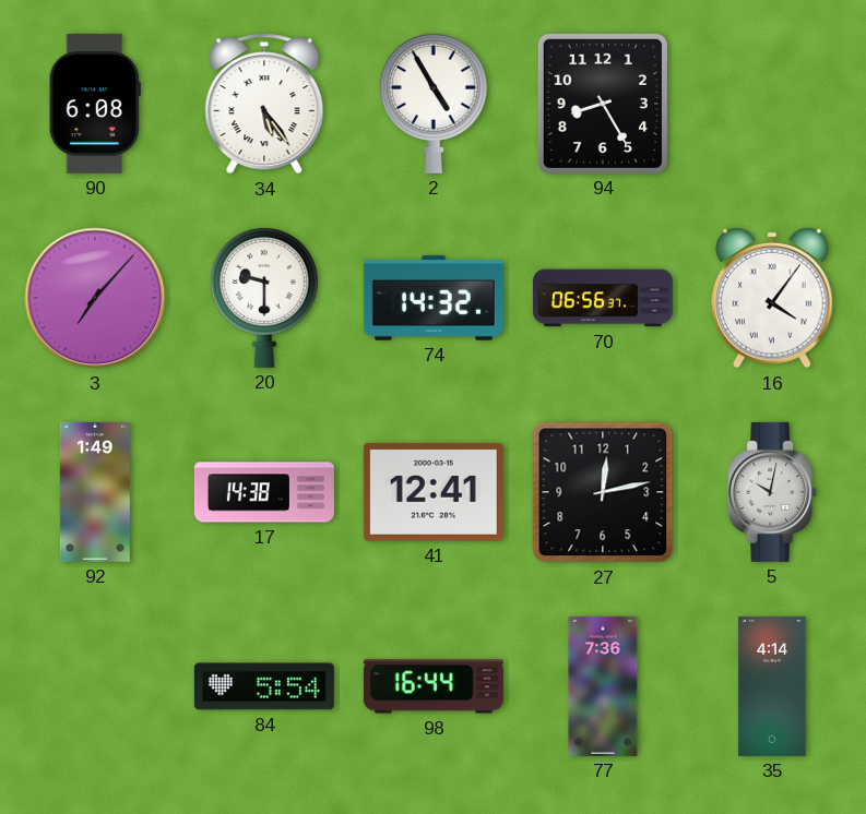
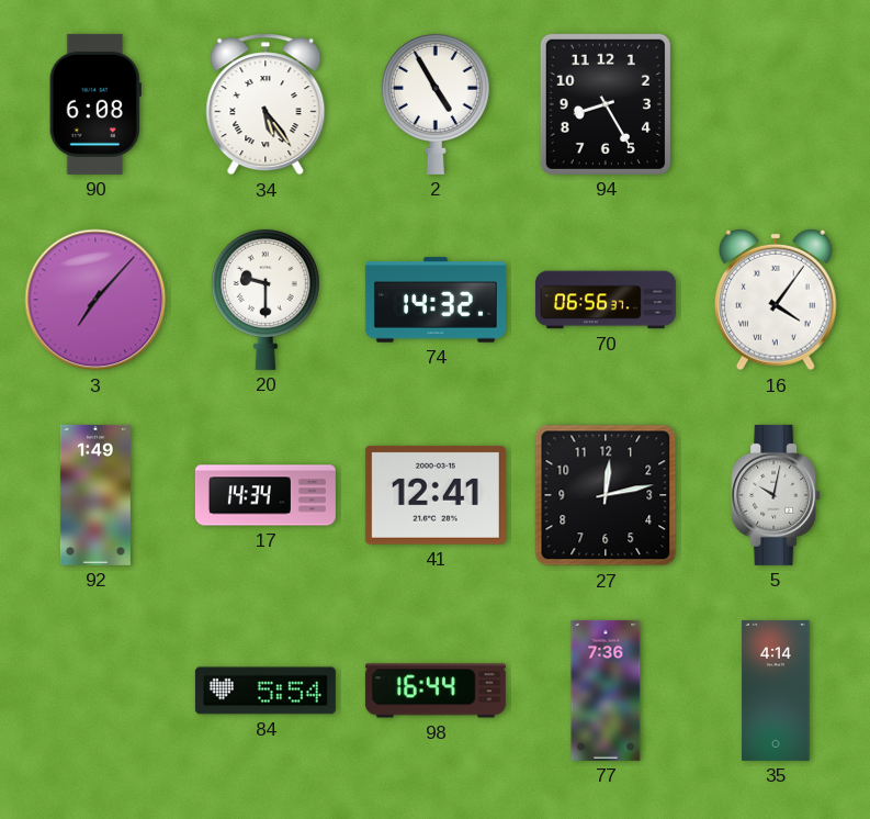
17: 14:38 -> 14:34 (265, 495)
